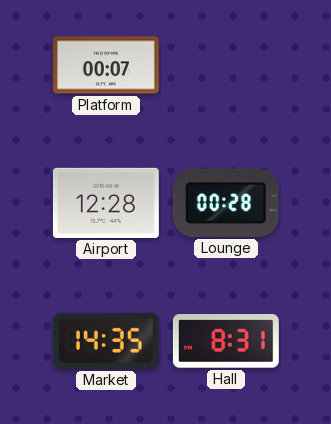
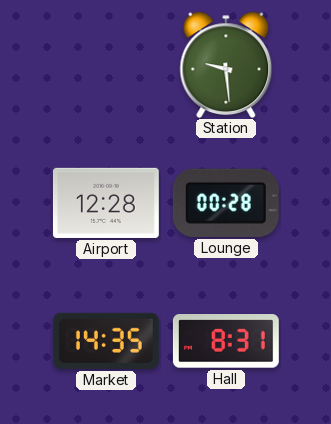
Platform: 00:07 -> none (106, 65)
Station: none -> 9:29 (226, 64)
